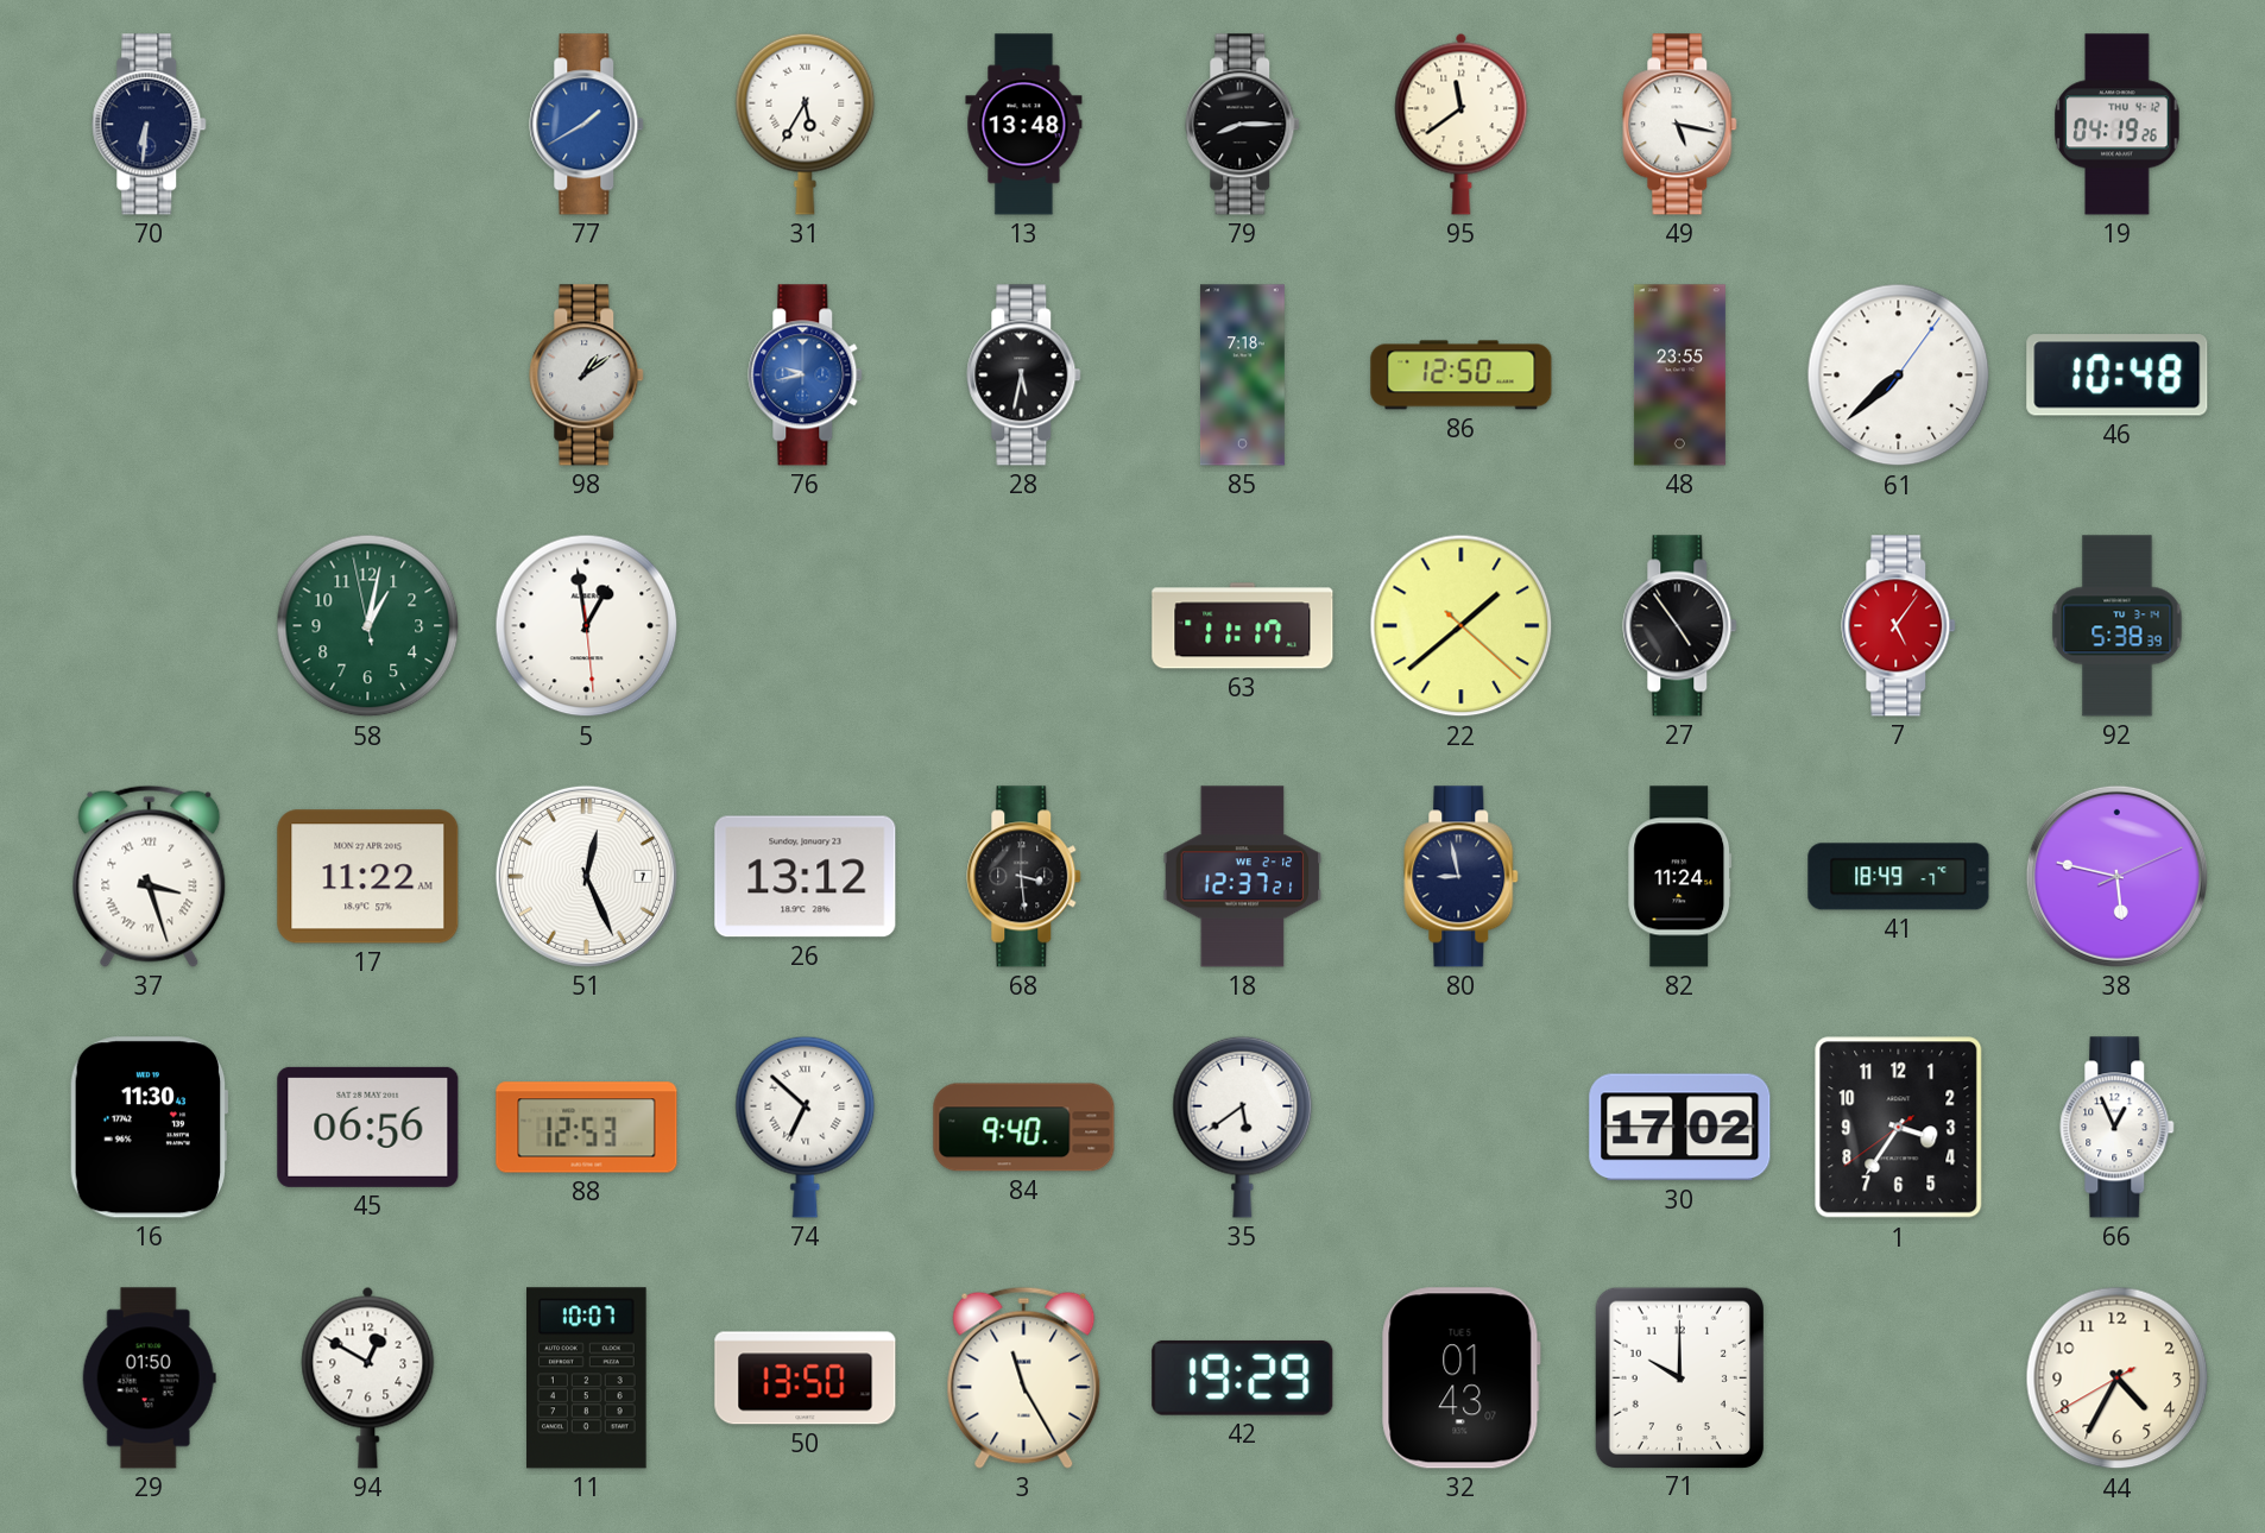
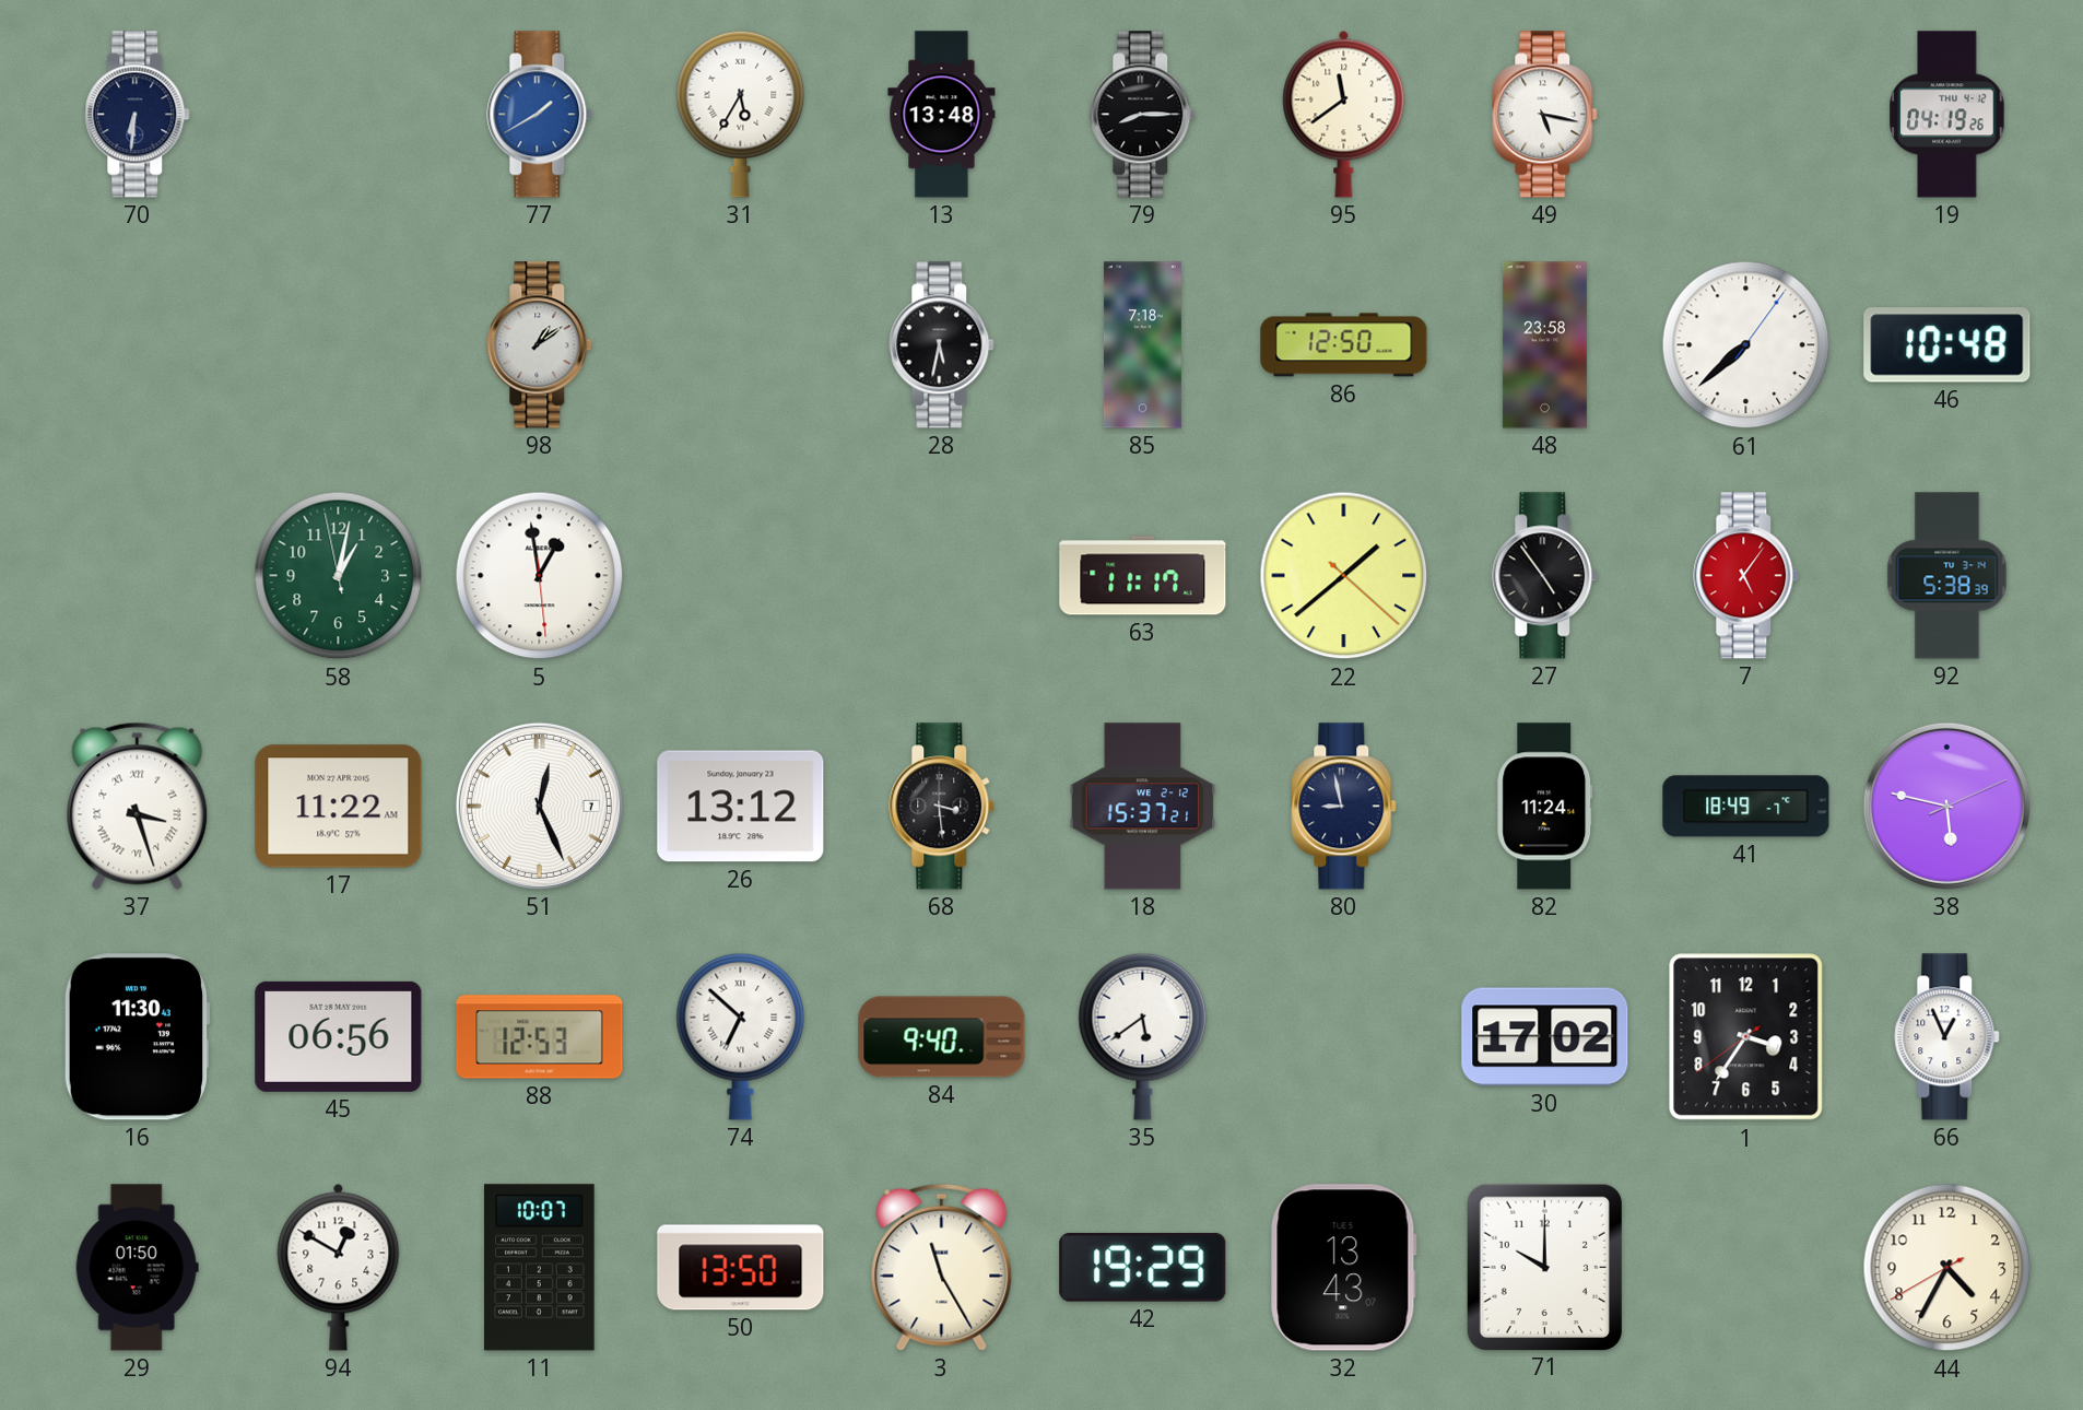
76: 9:43 -> none (806, 376)
48: 23:55 -> 23:58 (1544, 345)
18: 12:37 -> 15:37 (1143, 807)
32: 01:43 -> 13:43 (1343, 1268)
